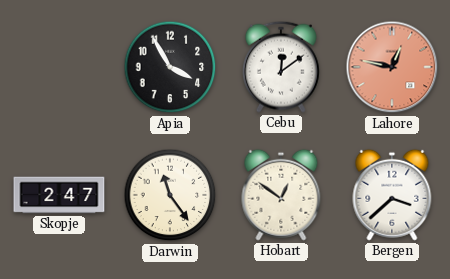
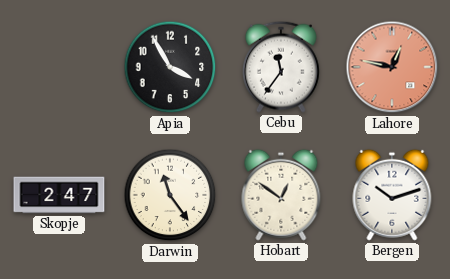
Cebu: 12:09 -> 11:36 (282, 67)
Bergen: 3:38 -> 10:12 (392, 195)
